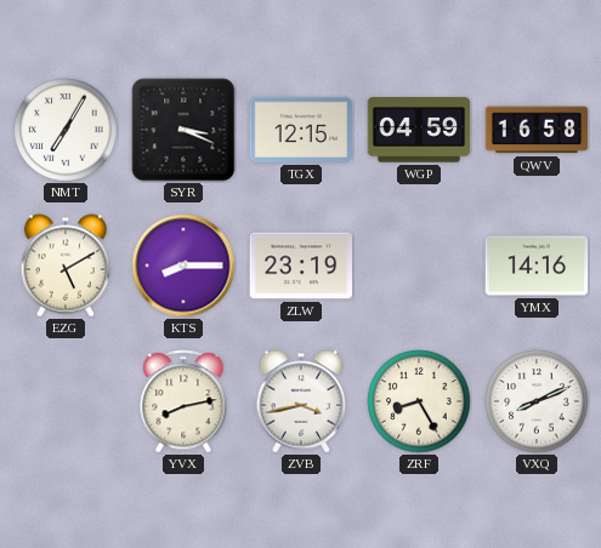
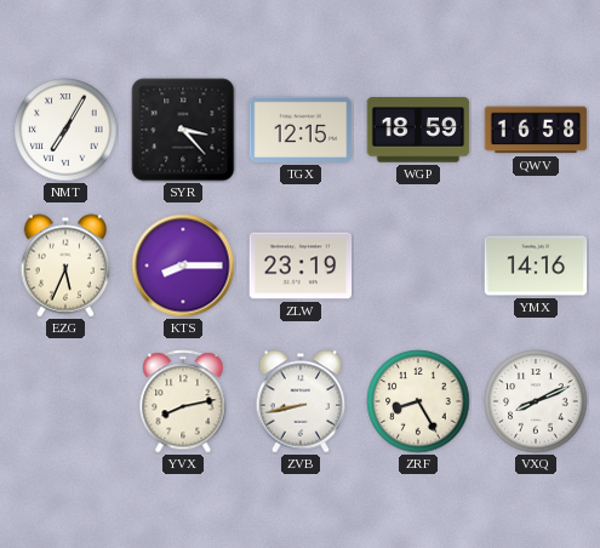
SYR: 3:19 -> 3:23 (183, 130)
WGP: 04:59 -> 18:59 (418, 130)
EZG: 5:10 -> 5:34 (65, 266)
ZVB: 3:43 -> 8:43 (301, 401)
